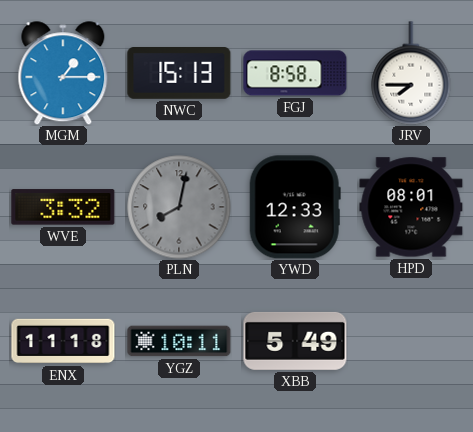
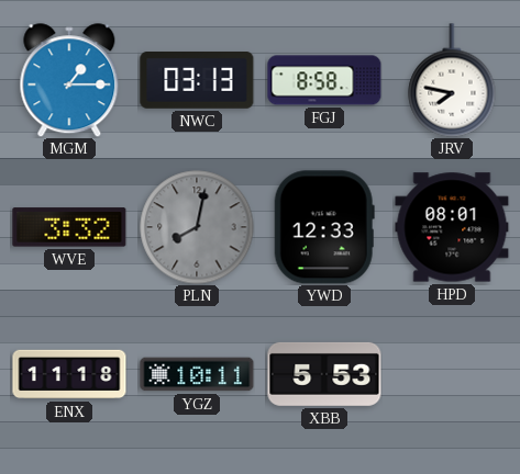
NWC: 15:13 -> 03:13 (197, 81)
JRV: 7:45 -> 7:47 (452, 80)
XBB: 5:49 -> 5:53 (324, 374)
